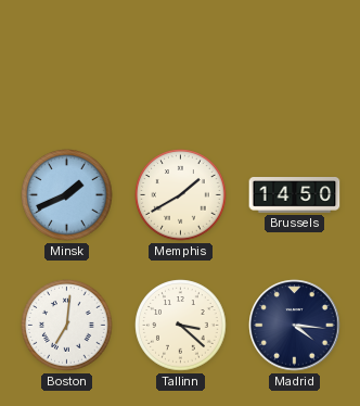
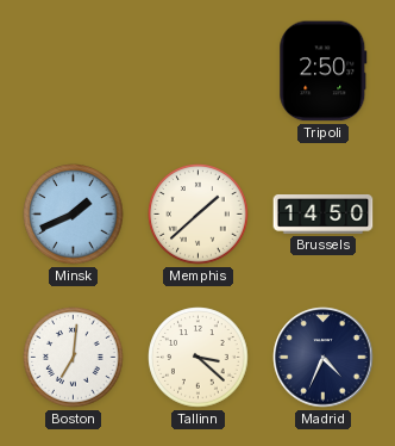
Tripoli: none -> 2:50 (324, 72)
Memphis: 1:40 -> 1:38 (199, 215)
Madrid: 4:16 -> 4:34 (324, 358)
